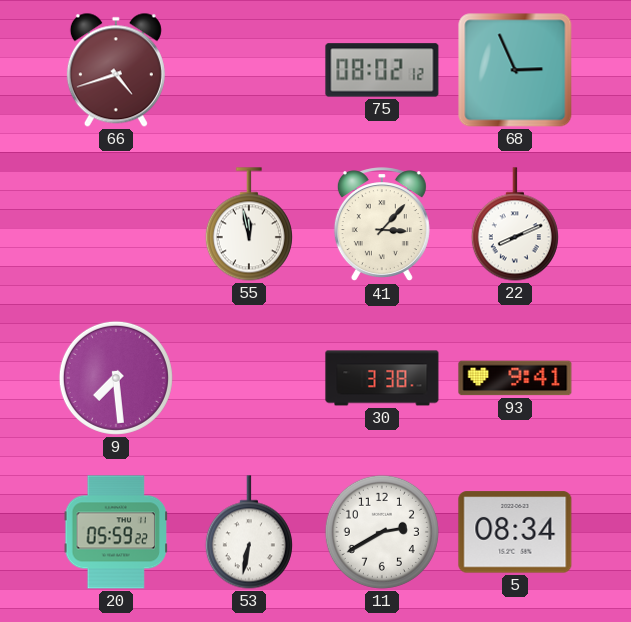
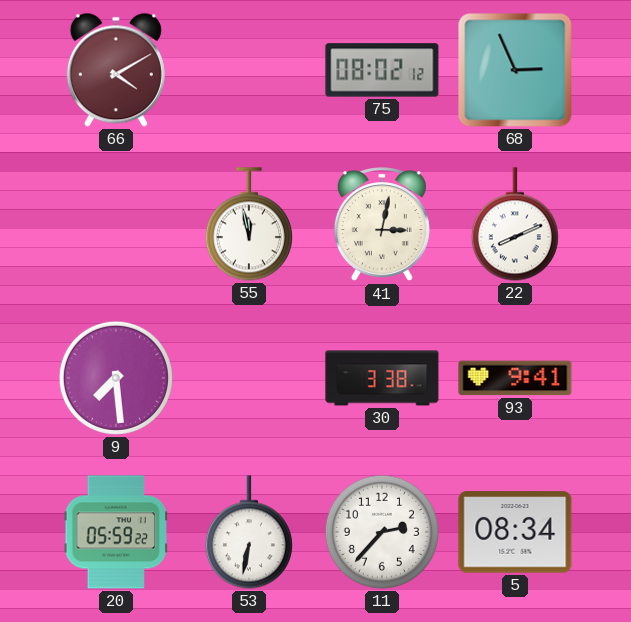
66: 4:42 -> 4:10 (116, 70)
41: 3:07 -> 3:02 (382, 225)
11: 2:40 -> 2:37 (382, 532)
